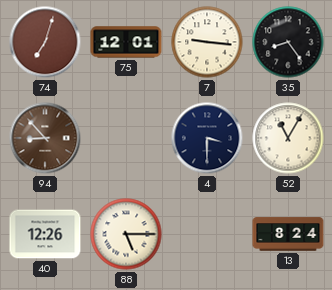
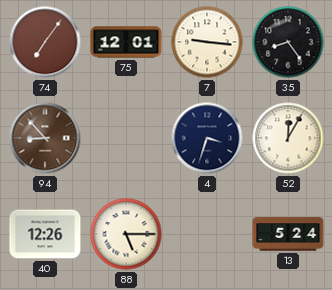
74: 7:03 -> 7:06 (45, 42)
4: 3:30 -> 3:33 (207, 138)
52: 11:05 -> 12:05 (288, 138)
13: 8:24 -> 5:24 (288, 234)
